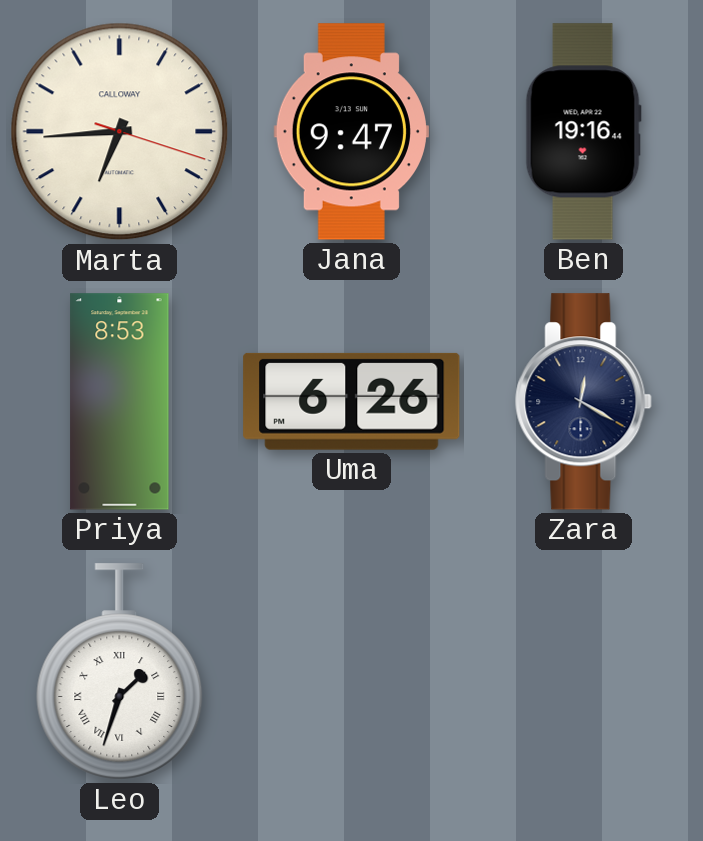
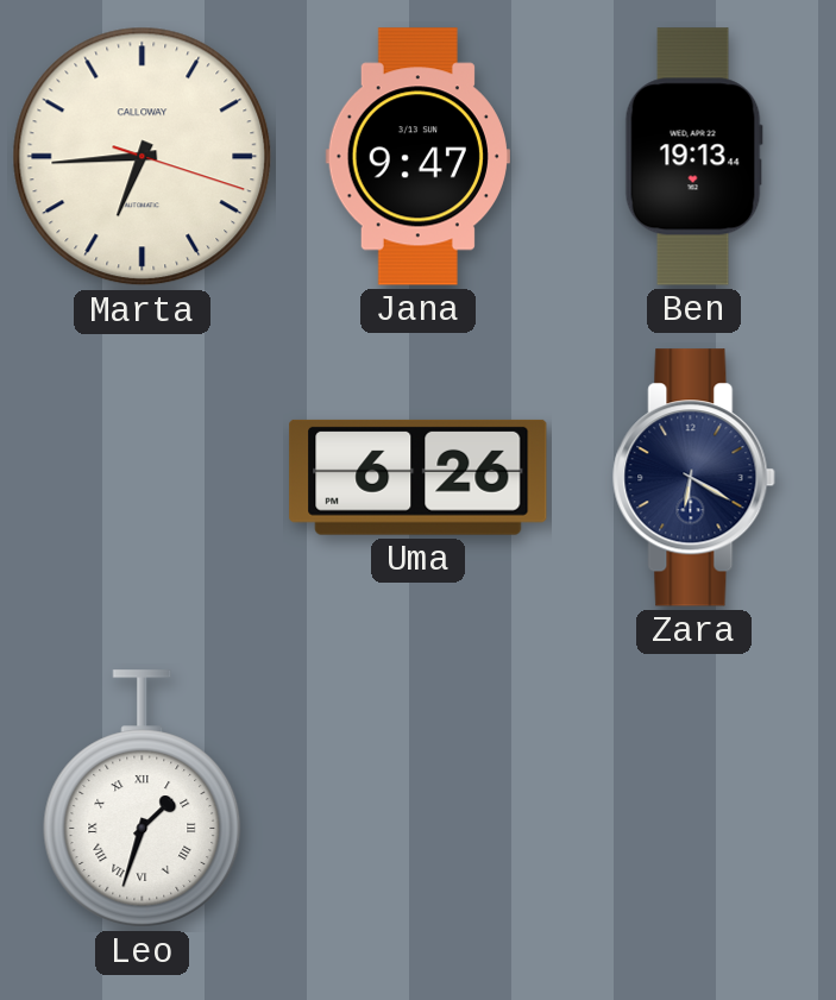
Ben: 19:16 -> 19:13 (693, 157)
Priya: 8:53 -> none (120, 402)
Zara: 12:20 -> 6:20 (694, 478)
